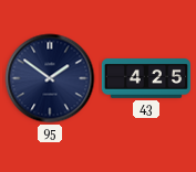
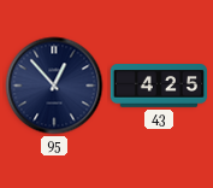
95: 1:51 -> 12:53 (54, 86)
